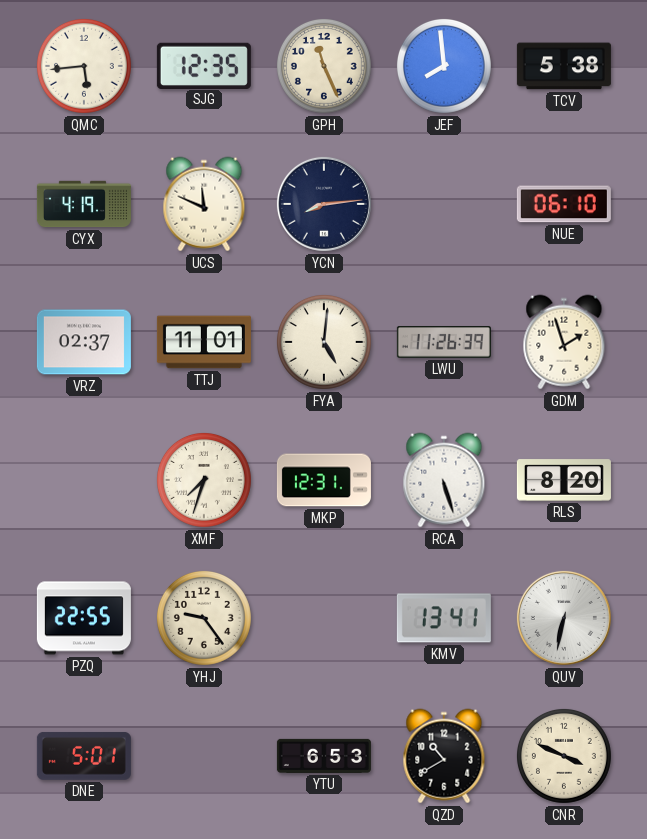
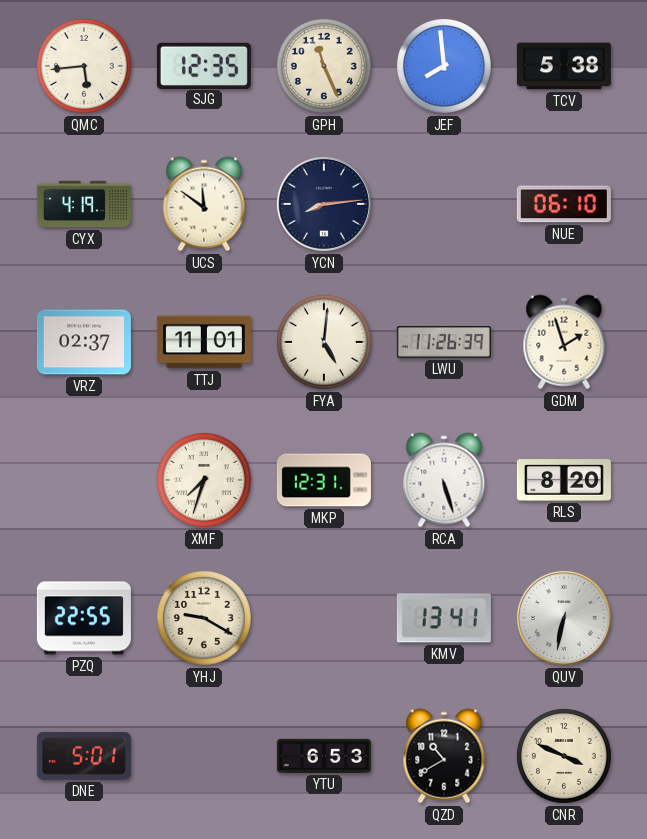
UCS: 11:49 -> 11:51 (204, 204)
YHJ: 9:24 -> 9:20 (204, 618)
